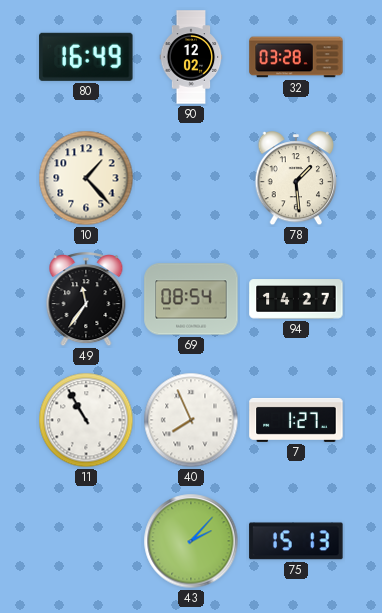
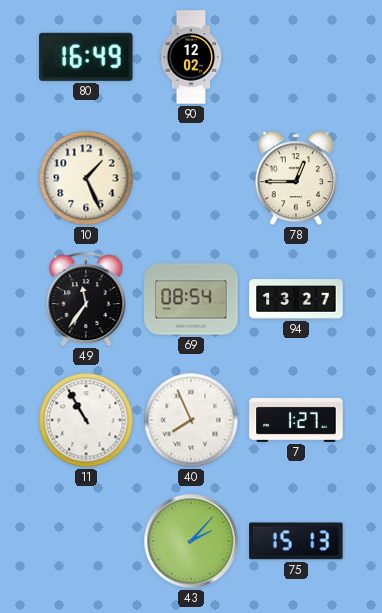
32: 03:28 -> none (296, 57)
10: 1:23 -> 1:26 (86, 178)
78: 1:29 -> 12:45 (296, 179)
94: 14:27 -> 13:27 (296, 299)
